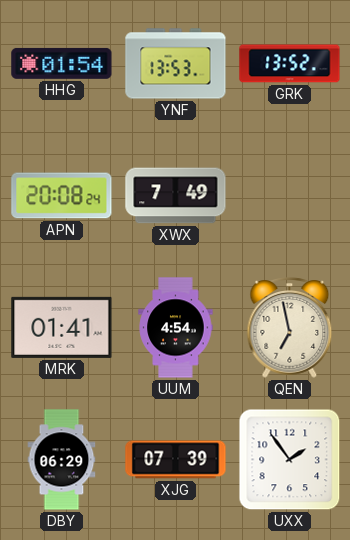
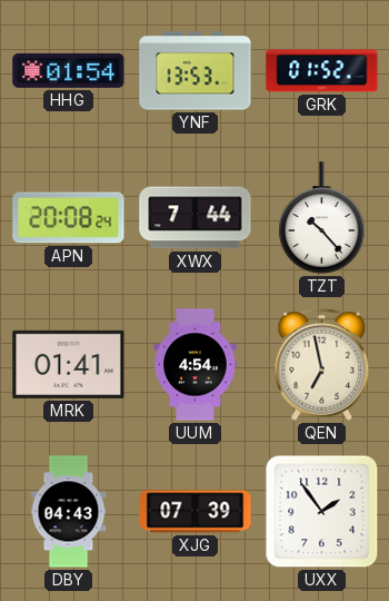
GRK: 13:52 -> 01:52 (322, 71)
XWX: 7:49 -> 7:44 (196, 218)
TZT: none -> 10:23 (322, 218)
DBY: 06:29 -> 04:43 (69, 512)
